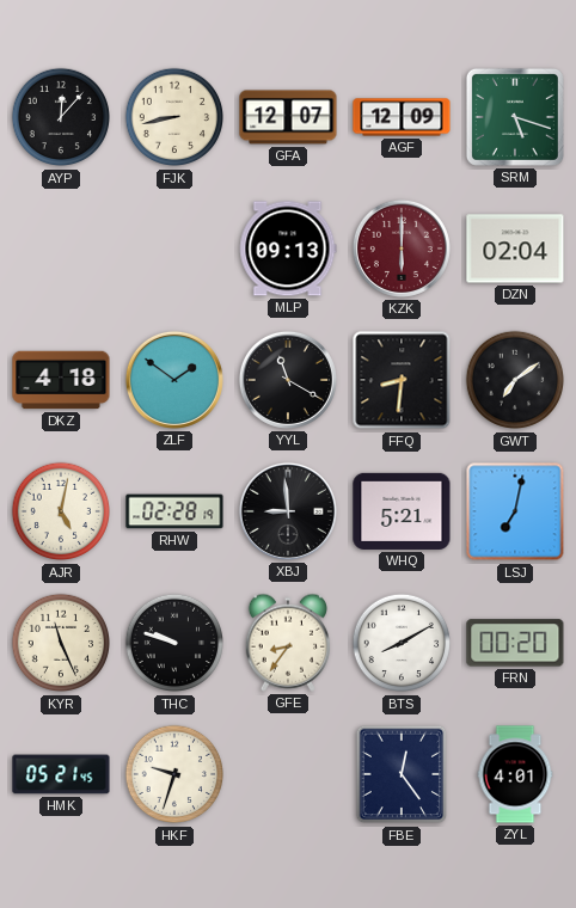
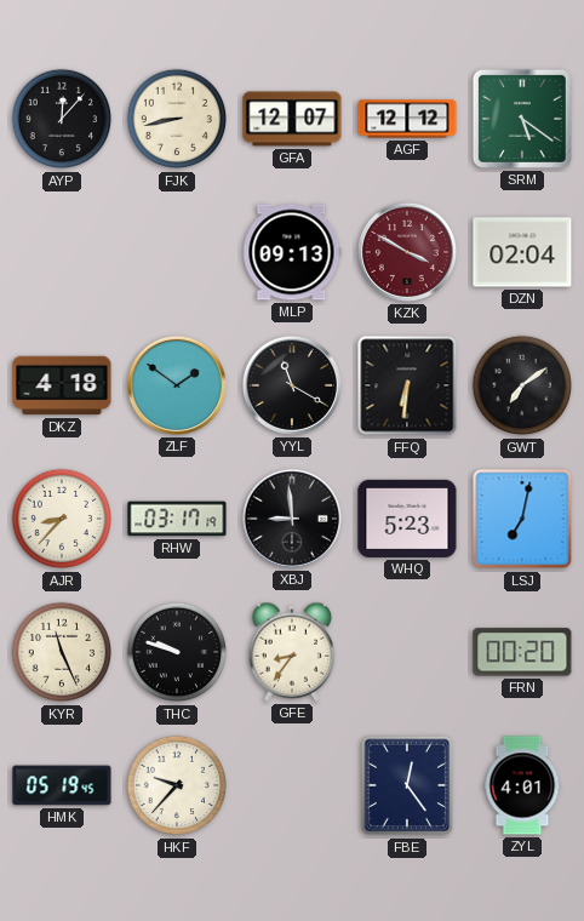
AGF: 12:09 -> 12:12 (407, 119)
SRM: 5:18 -> 5:21 (522, 119)
KZK: 6:00 -> 3:50 (407, 252)
FFQ: 8:31 -> 6:31 (407, 385)
AJR: 5:02 -> 8:37 (62, 519)
RHW: 02:28 -> 03:17 (177, 519)
WHQ: 5:21 -> 5:23 (407, 519)
BTS: 8:10 -> none (402, 643)
HMK: 05:21 -> 05:19 (62, 785)
HKF: 9:33 -> 9:37 (177, 785)
